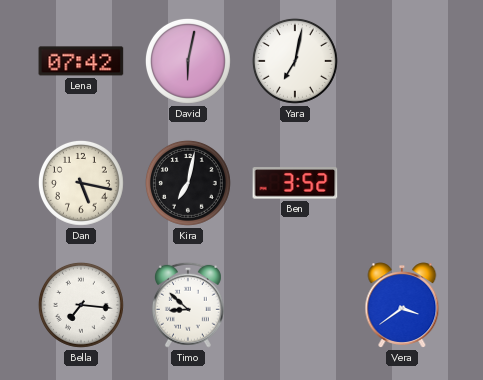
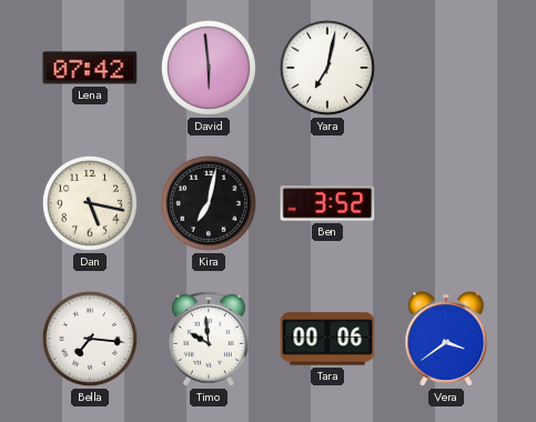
David: 6:02 -> 5:59 (209, 68)
Timo: 8:52 -> 9:59 (209, 339)
Tara: none -> 00:06 (327, 339)
